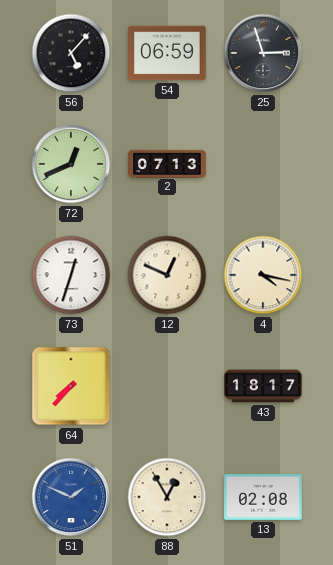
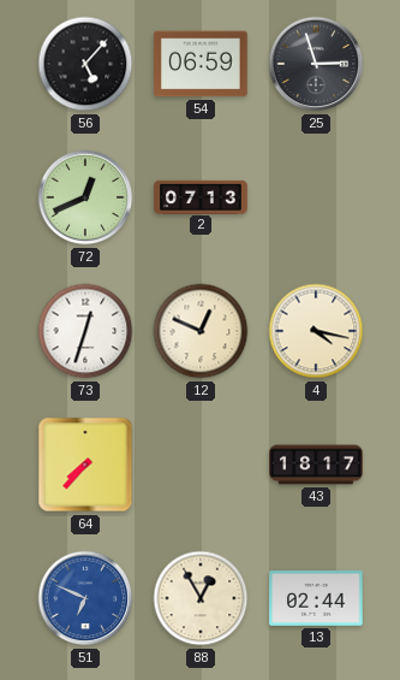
51: 1:49 -> 6:49 (85, 598)
13: 02:08 -> 02:44 (316, 599)
